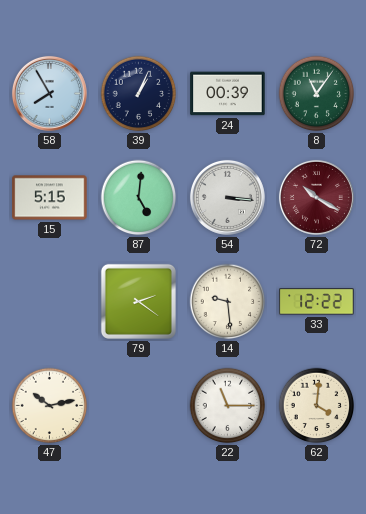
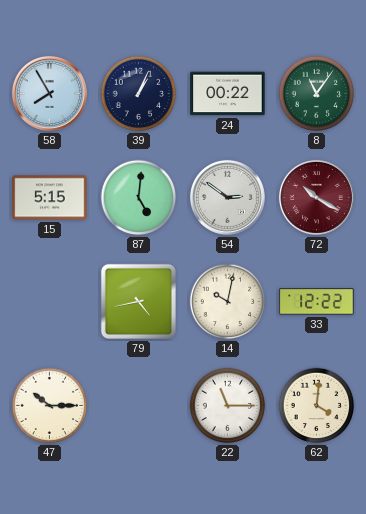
24: 00:39 -> 00:22 (228, 94)
54: 3:16 -> 2:51 (227, 197)
79: 2:21 -> 4:43 (138, 301)
14: 9:29 -> 10:02 (228, 302)
47: 10:13 -> 10:15 (50, 406)
